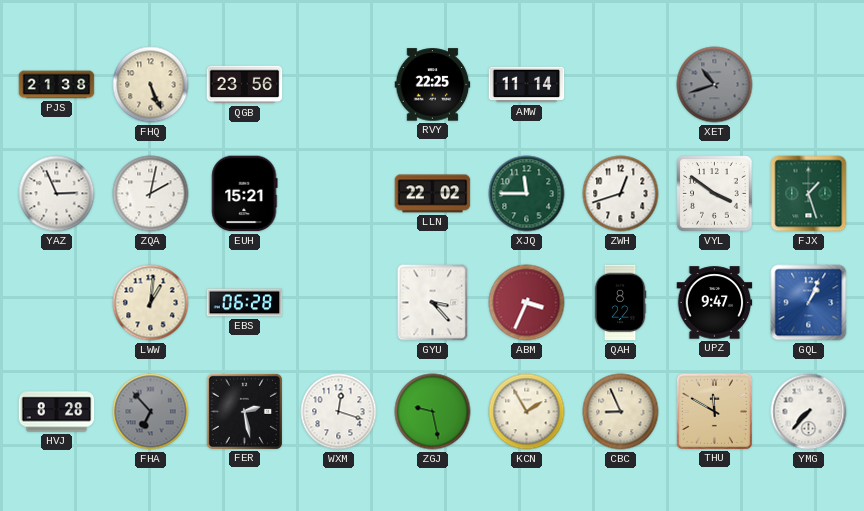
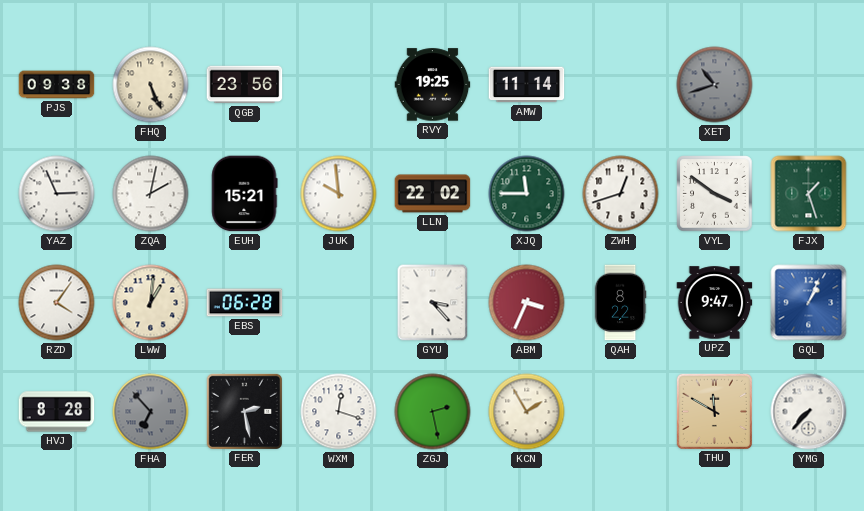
PJS: 21:38 -> 09:38 (57, 85)
RVY: 22:25 -> 19:25 (433, 85)
JUK: none -> 9:59 (339, 194)
RZD: none -> 4:06 (57, 303)
ZGJ: 9:28 -> 2:28 (433, 412)
CBC: 8:56 -> none (621, 412)
